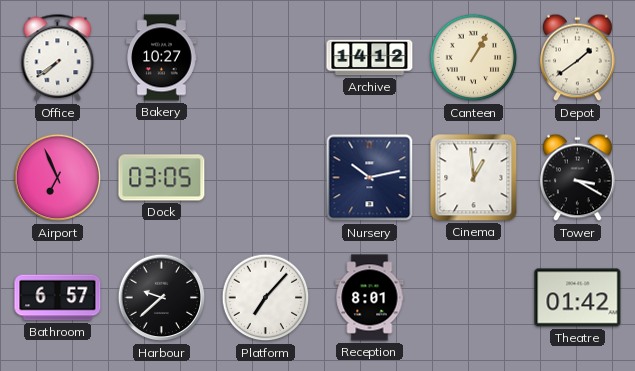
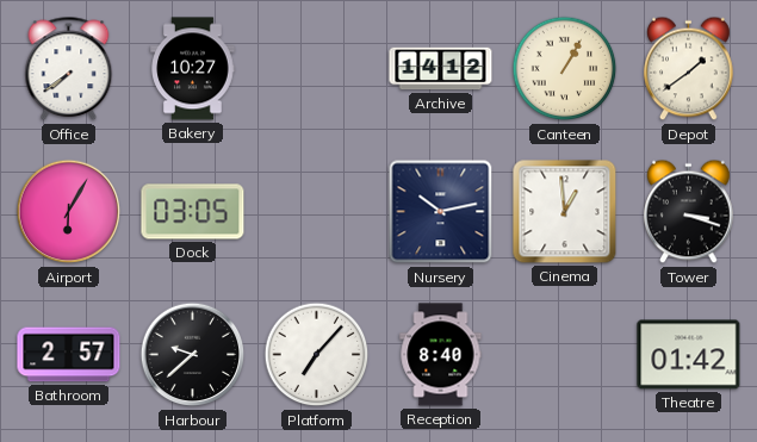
Airport: 6:56 -> 6:05 (69, 212)
Tower: 3:20 -> 3:18 (689, 212)
Bathroom: 6:57 -> 2:57 (69, 355)
Reception: 8:01 -> 8:40 (441, 355)
